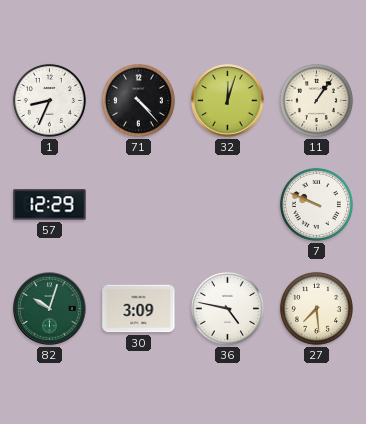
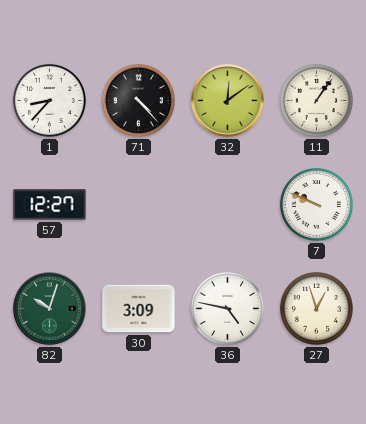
1: 8:34 -> 8:37 (49, 100)
32: 12:03 -> 12:09 (228, 101)
57: 12:29 -> 12:27 (50, 205)
27: 7:29 -> 12:57 (316, 308)
